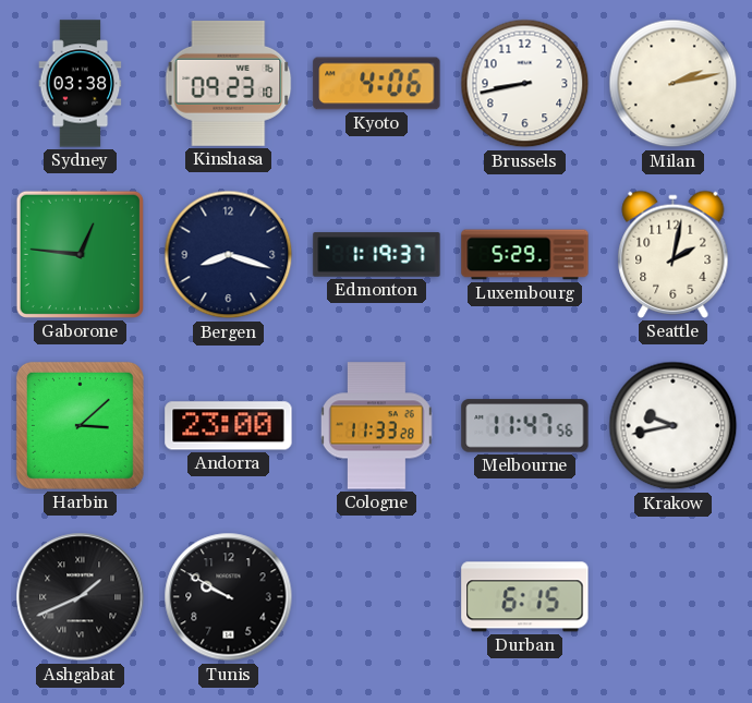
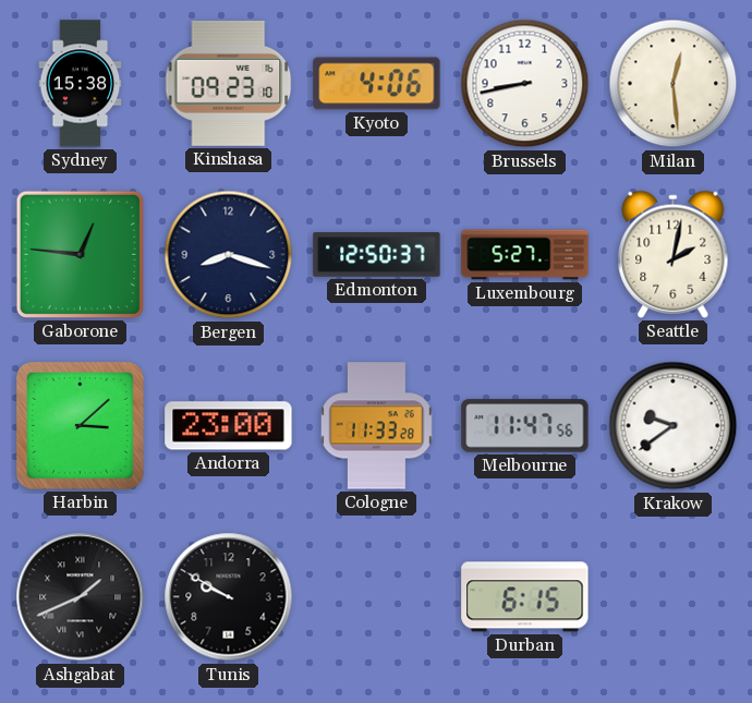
Sydney: 03:38 -> 15:38 (81, 84)
Milan: 2:13 -> 12:29 (674, 84)
Edmonton: 1:19 -> 12:50 (377, 255)
Luxembourg: 5:29 -> 5:27 (525, 255)
Krakow: 9:43 -> 9:39 (674, 426)
